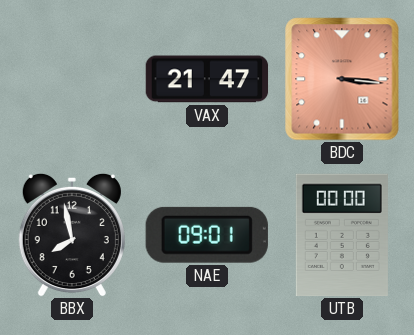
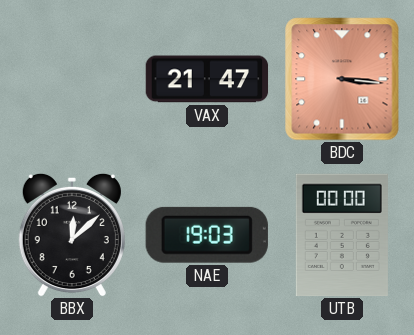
BBX: 7:58 -> 12:08 (72, 235)
NAE: 09:01 -> 19:03 (207, 235)
